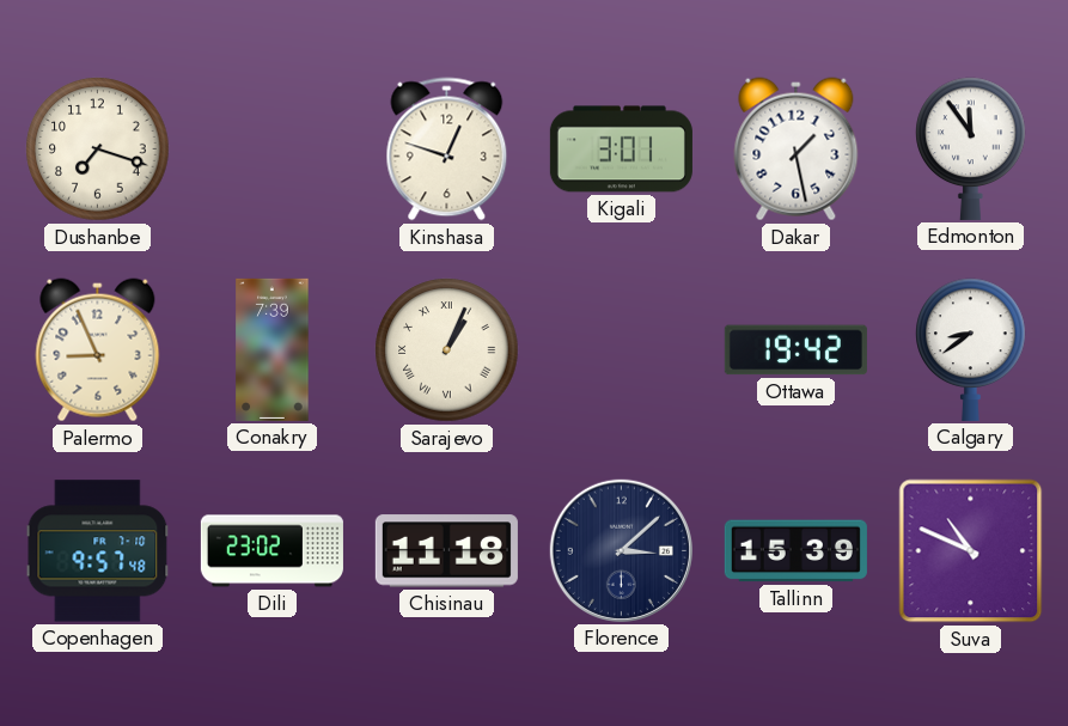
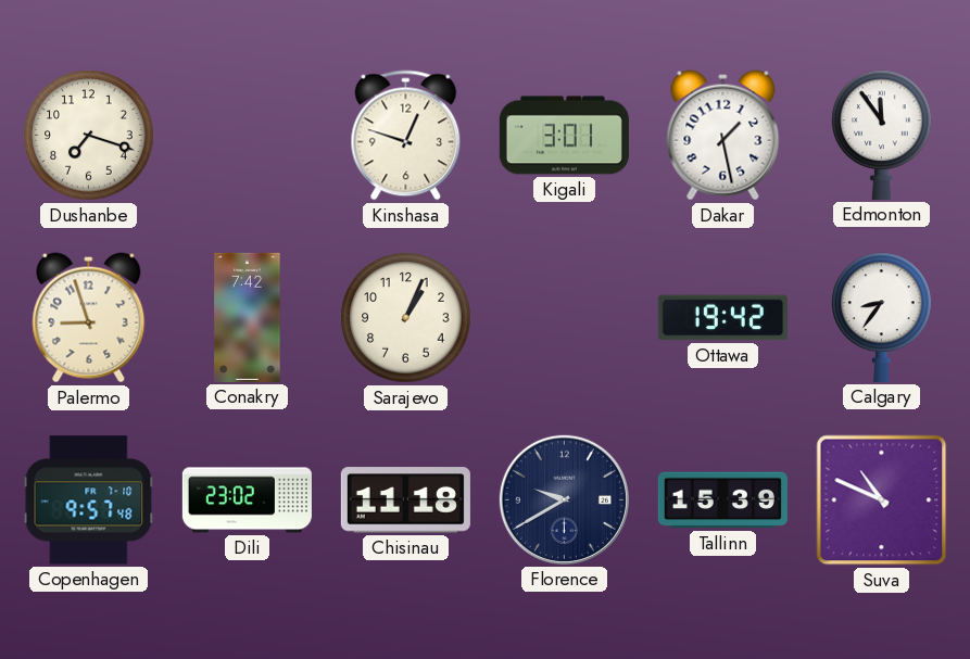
Palermo: 8:56 -> 8:57 (89, 318)
Conakry: 7:39 -> 7:42 (248, 317)
Sarajevo numerals: Roman -> Arabic (406, 318)
Calgary: 8:39 -> 8:36 (882, 317)
Florence: 3:08 -> 9:40 (564, 499)
